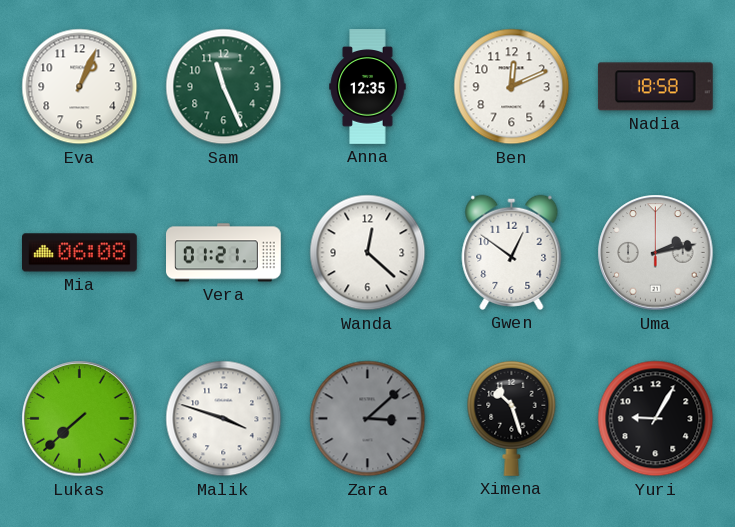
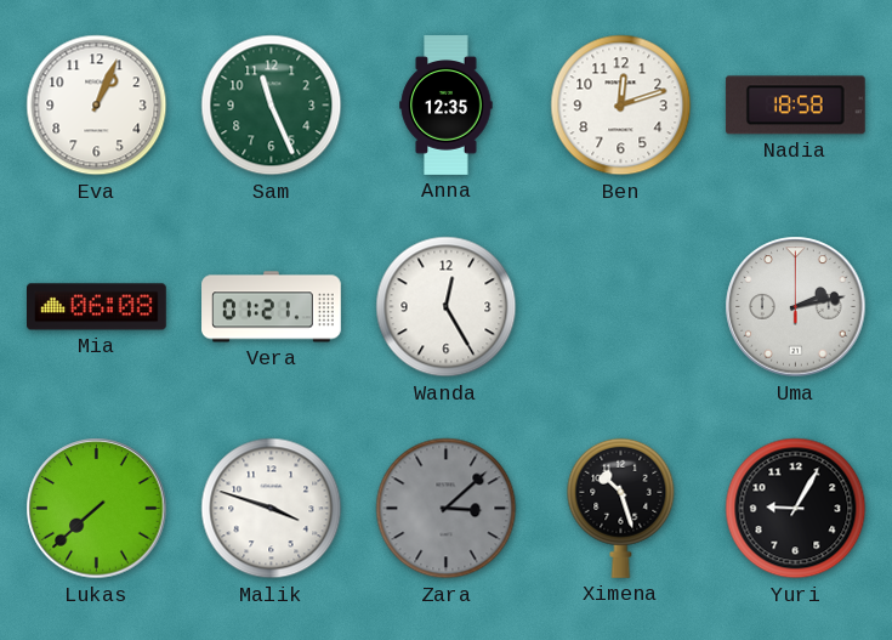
Ben: 12:11 -> 12:12 (621, 106)
Wanda: 12:22 -> 12:25 (447, 307)
Gwen: 12:51 -> none (512, 252)
